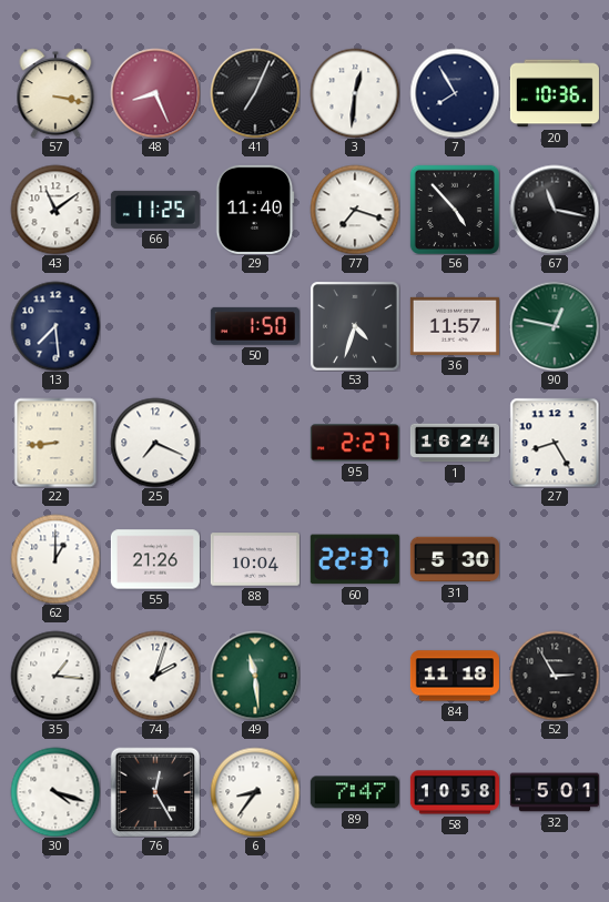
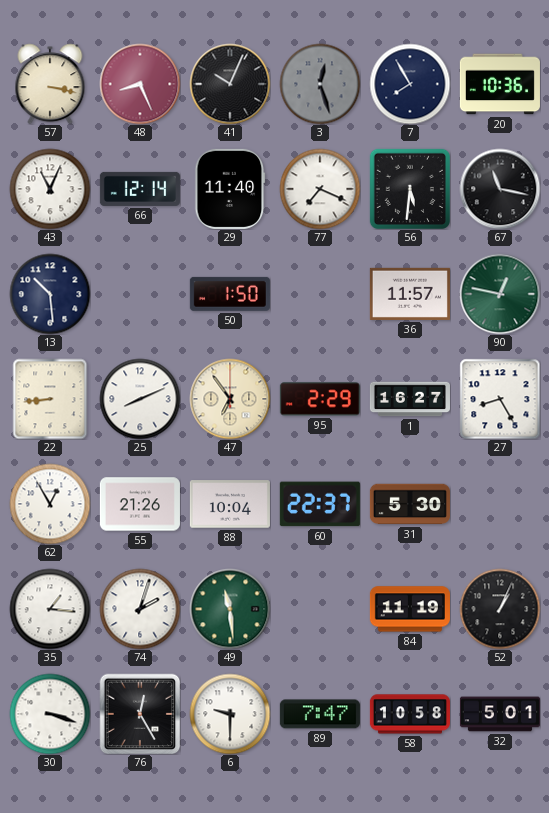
41: 7:04 -> 10:04 (230, 84)
3: 12:31 -> 12:27 (320, 84)
3 dial: white -> grey (320, 84)
43: 11:09 -> 11:04 (50, 189)
66: 11:25 -> 12:14 (140, 189)
77: 7:18 -> 7:19 (320, 189)
56: 4:53 -> 5:31 (410, 189)
13: 7:29 -> 10:29 (50, 294)
53: 4:33 -> none (355, 326)
25: 7:19 -> 8:11 (140, 399)
47: none -> 6:54 (230, 399)
95: 2:27 -> 2:29 (320, 399)
1: 16:24 -> 16:27 (410, 399)
62: 1:00 -> 12:55 (50, 504)
84: 11:18 -> 11:19 (410, 609)
52: 2:55 -> 1:04 (500, 609)
30: 4:18 -> 3:18 (50, 714)
6: 8:36 -> 9:30 (230, 714)
